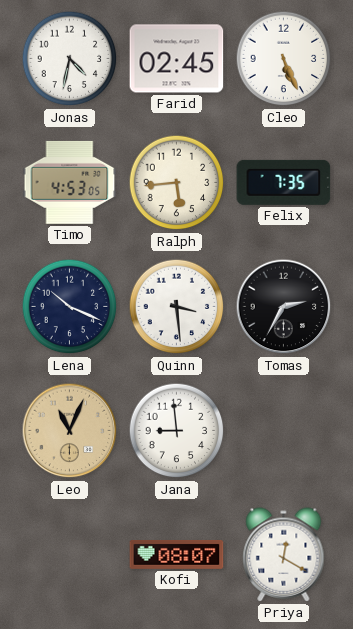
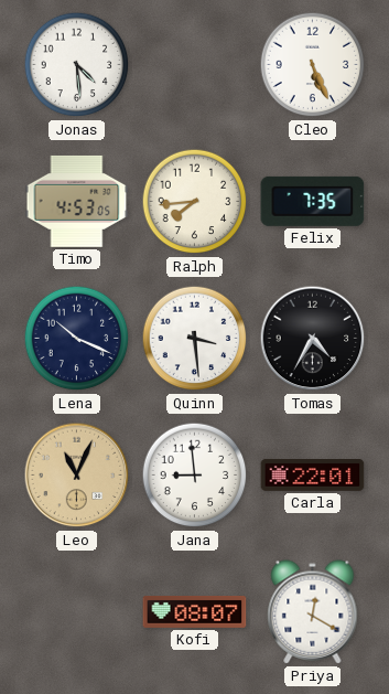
Jonas: 4:32 -> 4:29 (77, 65)
Farid: 02:45 -> none (177, 59)
Ralph: 5:44 -> 7:44 (195, 202)
Tomas: 2:35 -> 4:35 (313, 339)
Carla: none -> 22:01 (313, 476)
